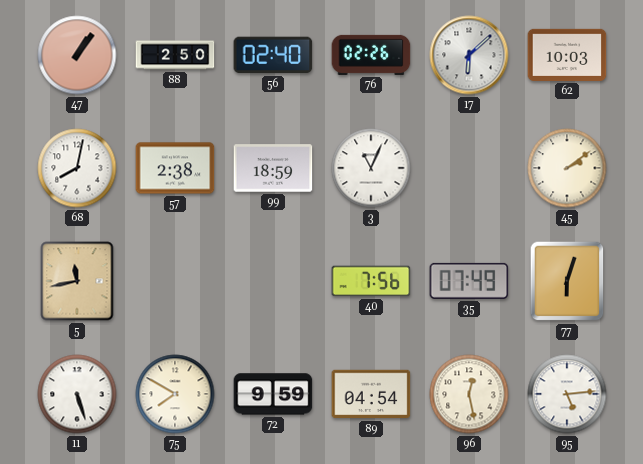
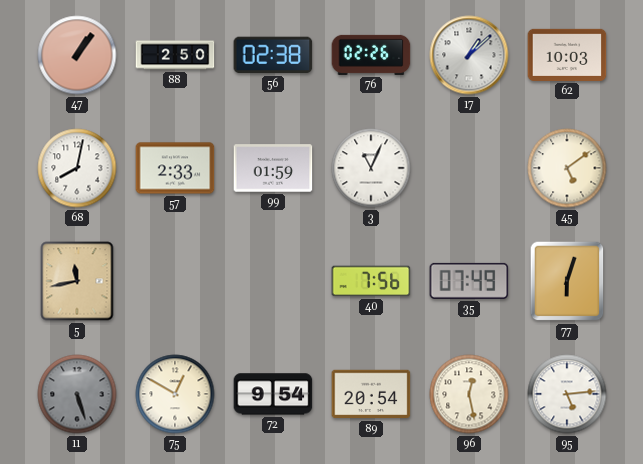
56: 02:40 -> 02:38 (273, 55)
17: 6:08 -> 1:08 (469, 55)
57: 2:38 -> 2:33 (175, 168)
99: 18:59 -> 01:59 (273, 168)
45: 2:09 -> 5:09 (567, 168)
11 dial: white -> grey (77, 394)
75: 7:50 -> 12:50 (175, 394)
72: 9:59 -> 9:54 (273, 394)
89: 04:54 -> 20:54 (371, 394)
